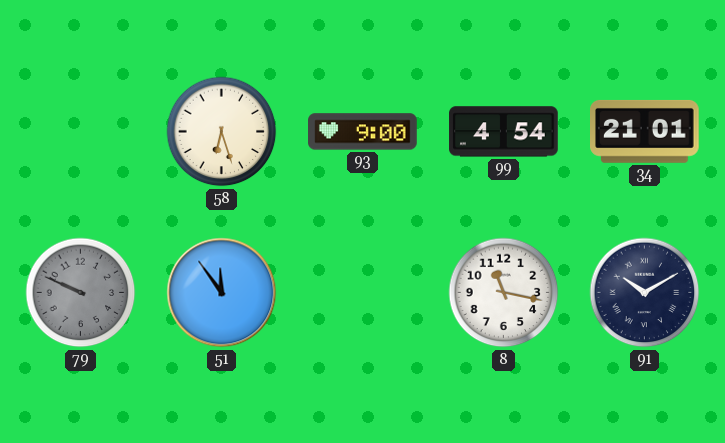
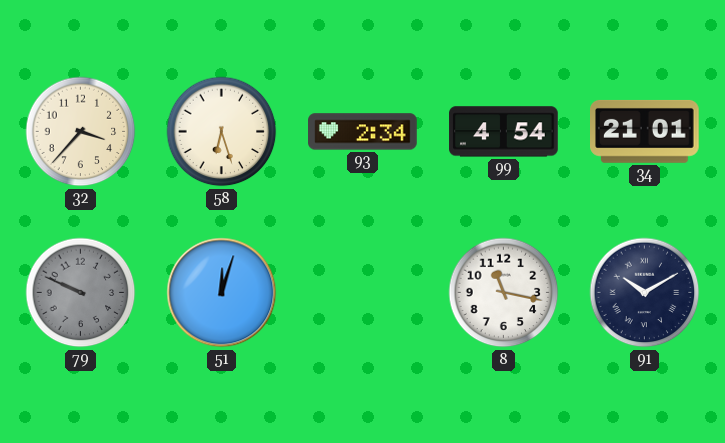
32: none -> 3:37 (81, 132)
93: 9:00 -> 2:34 (363, 132)
51: 11:54 -> 12:03 (222, 293)
